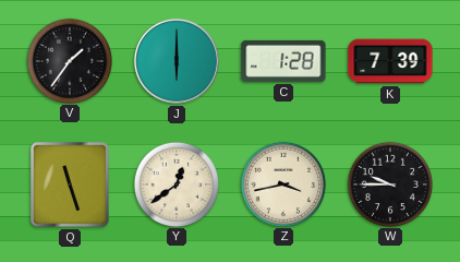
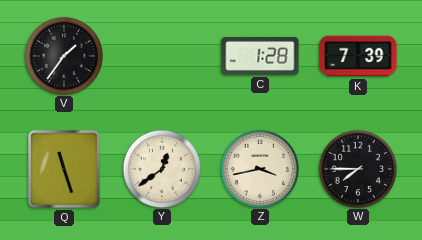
J: 6:00 -> none (177, 61)
W: 9:45 -> 7:45 (357, 168)
